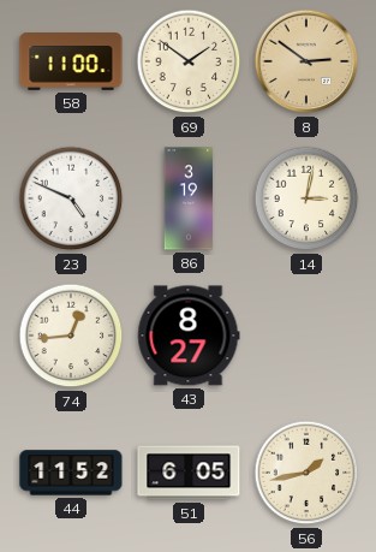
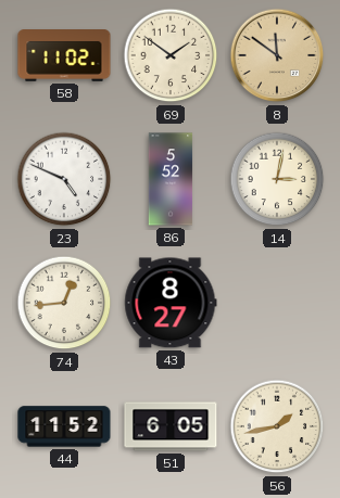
58: 11:00 -> 11:02 (64, 56)
8: 2:51 -> 11:51 (277, 55)
86: 3:19 -> 5:52 (171, 179)
